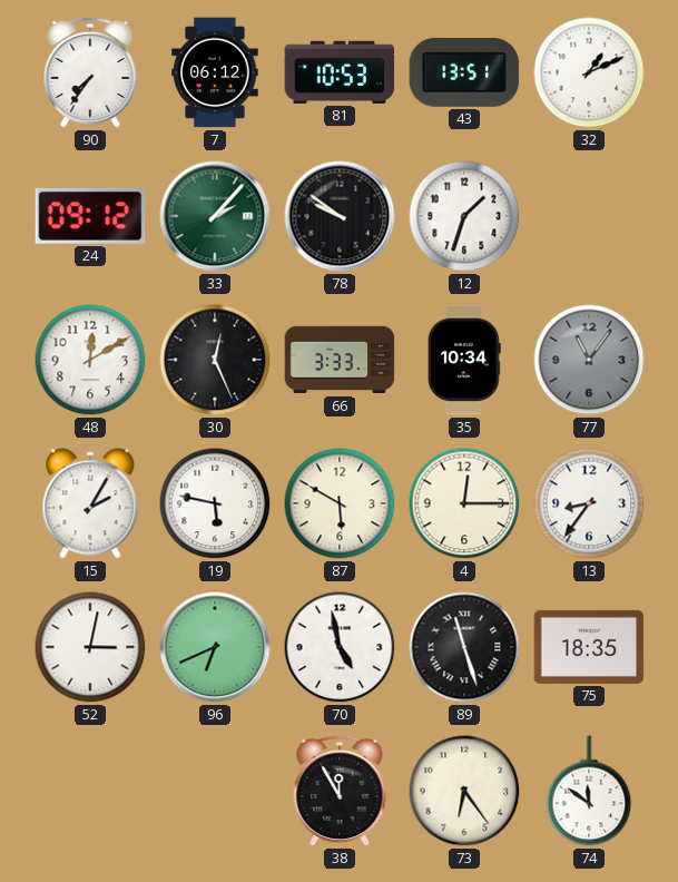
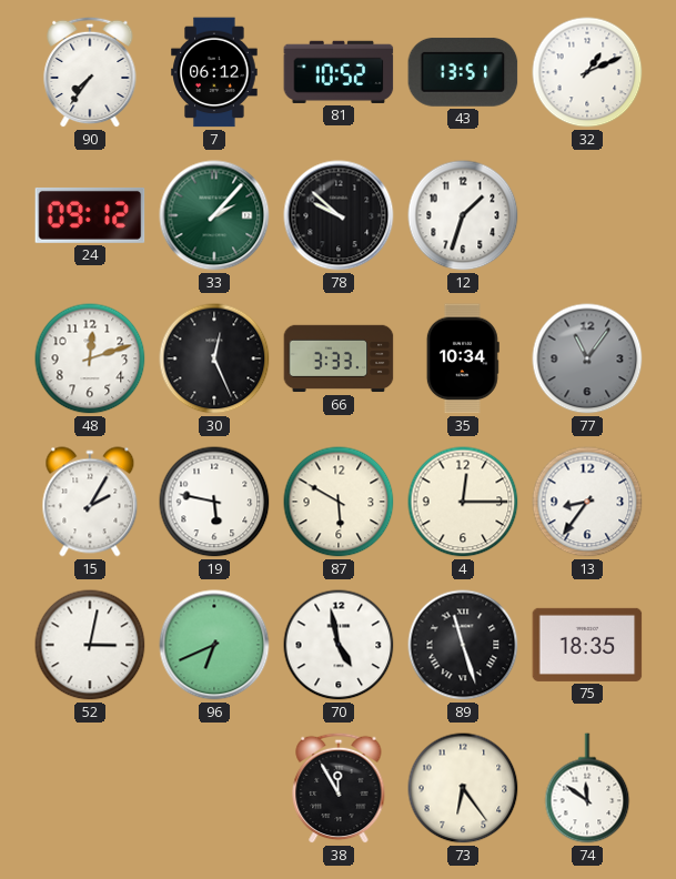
81: 10:53 -> 10:52 (339, 72)
78: 9:51 -> 9:52 (339, 215)
48: 12:10 -> 12:12 (90, 358)
